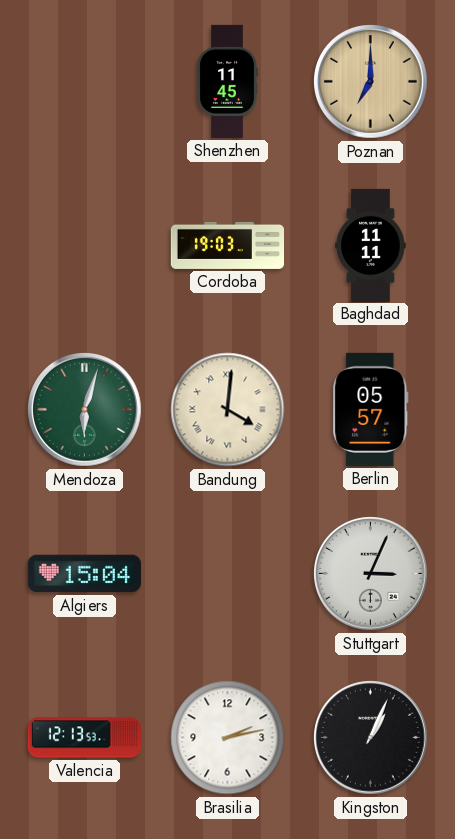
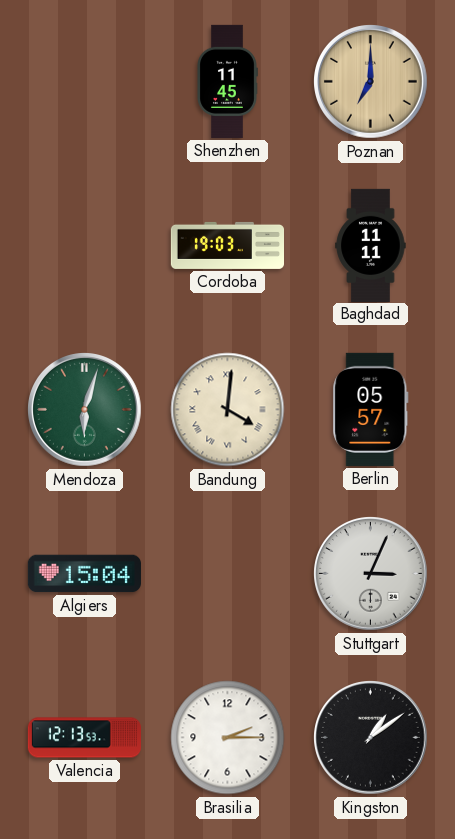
Brasilia: 2:13 -> 2:15 (228, 738)
Kingston: 1:04 -> 1:09 (371, 738)
